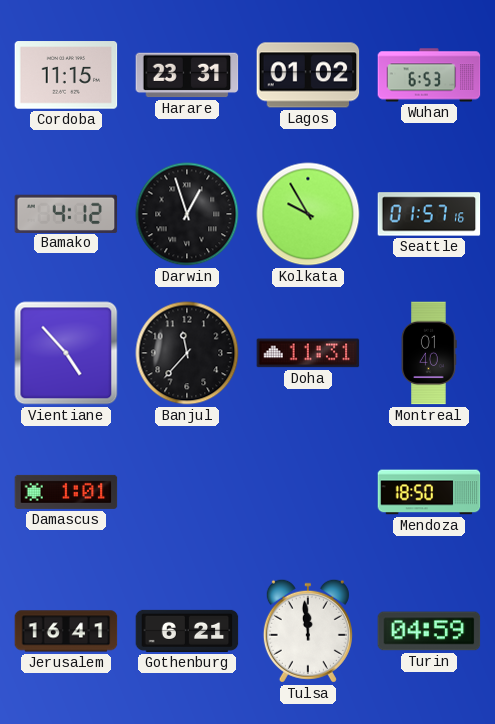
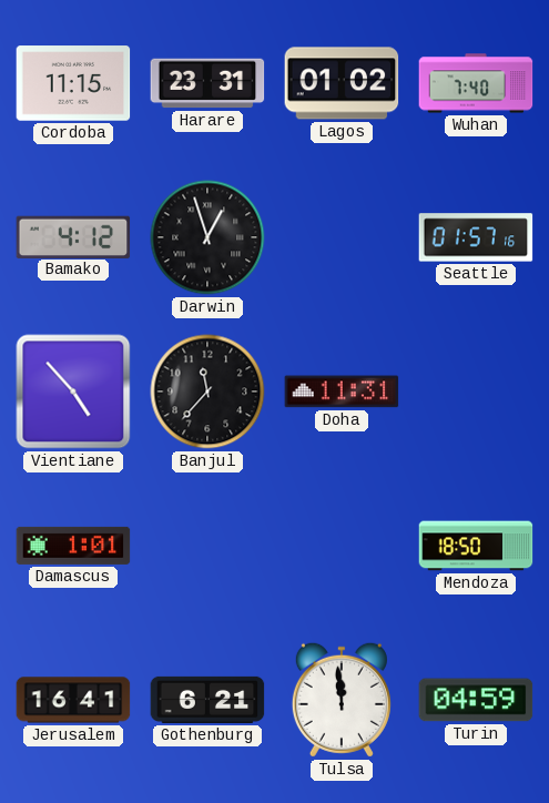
Wuhan: 6:53 -> 7:40 (476, 83)
Kolkata: 9:55 -> none (308, 214)
Montreal: 01:40 -> none (429, 353)
